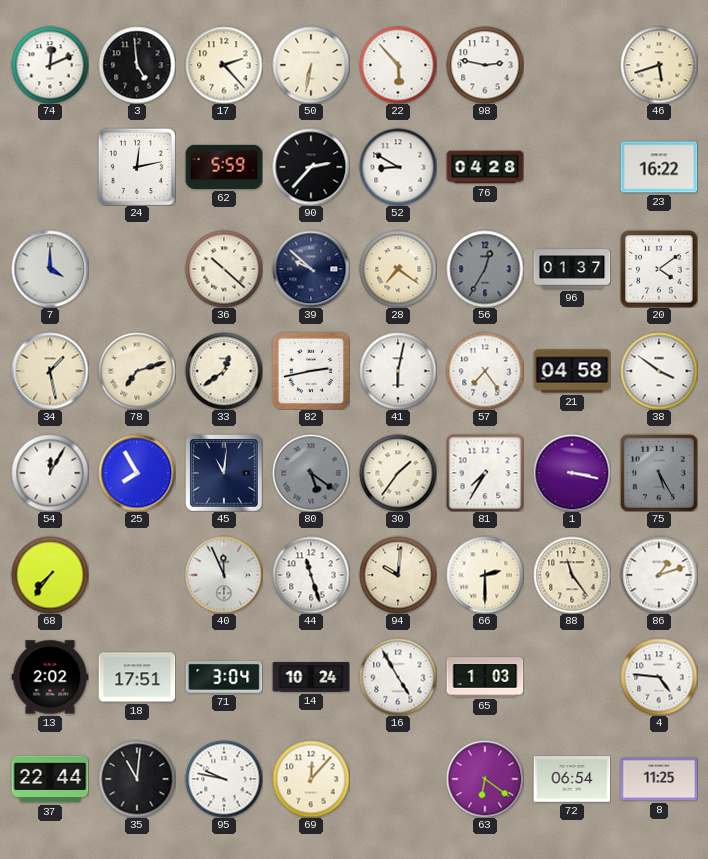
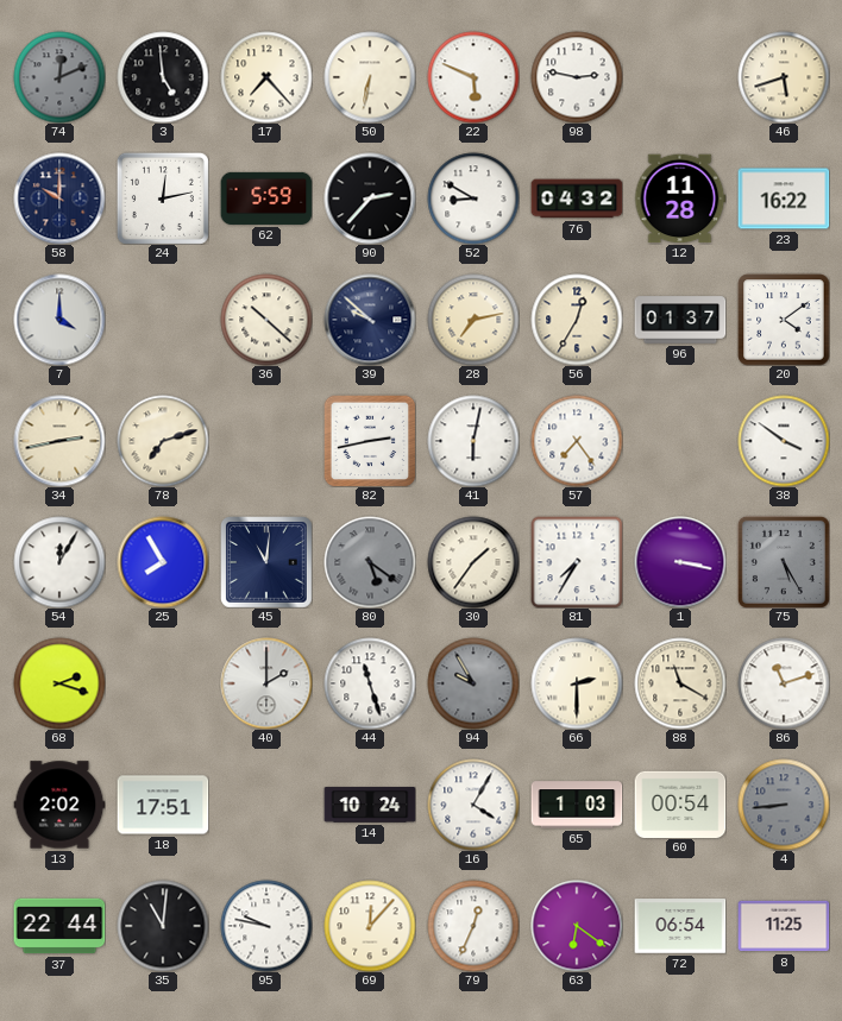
74 dial: white -> grey (59, 77)
17: 2:23 -> 7:23 (266, 77)
22: 5:53 -> 5:49 (473, 77)
58: none -> 10:00 (59, 198)
76: 04:28 -> 04:32 (577, 198)
12: none -> 11:28 (680, 198)
28: 7:21 -> 7:13 (473, 320)
56 dial: grey -> cream (577, 320)
34: 1:28 -> 2:43 (59, 441)
33: 12:39 -> none (224, 371)
21: 04:58 -> none (572, 371)
68: 7:36 -> 2:18 (59, 683)
40: 11:56 -> 2:00 (266, 683)
94: 10:01 -> 9:55 (473, 683)
94 dial: cream -> grey (473, 683)
88: 11:24 -> 11:20 (680, 683)
86: 1:12 -> 11:12 (784, 683)
71: 3:04 -> none (224, 678)
16: 4:55 -> 4:05 (473, 805)
60: none -> 00:54 (680, 803)
4: 4:46 -> 8:44 (784, 805)
4 dial: white -> grey (784, 805)
79: none -> 12:34 (473, 926)
